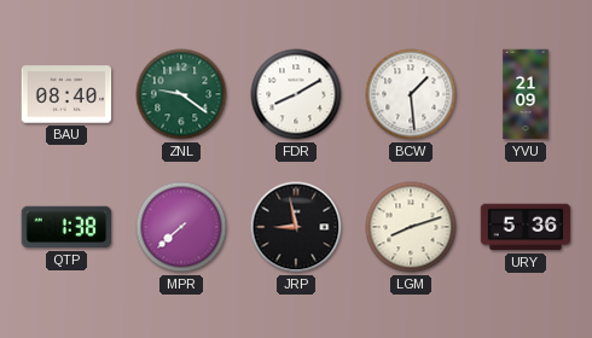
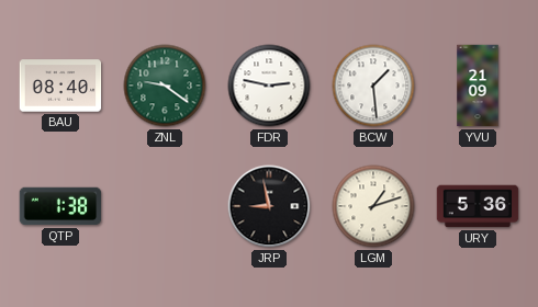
FDR: 8:10 -> 2:47 (269, 86)
MPR: 7:38 -> none (181, 227)
LGM: 8:12 -> 1:12 (373, 206)
